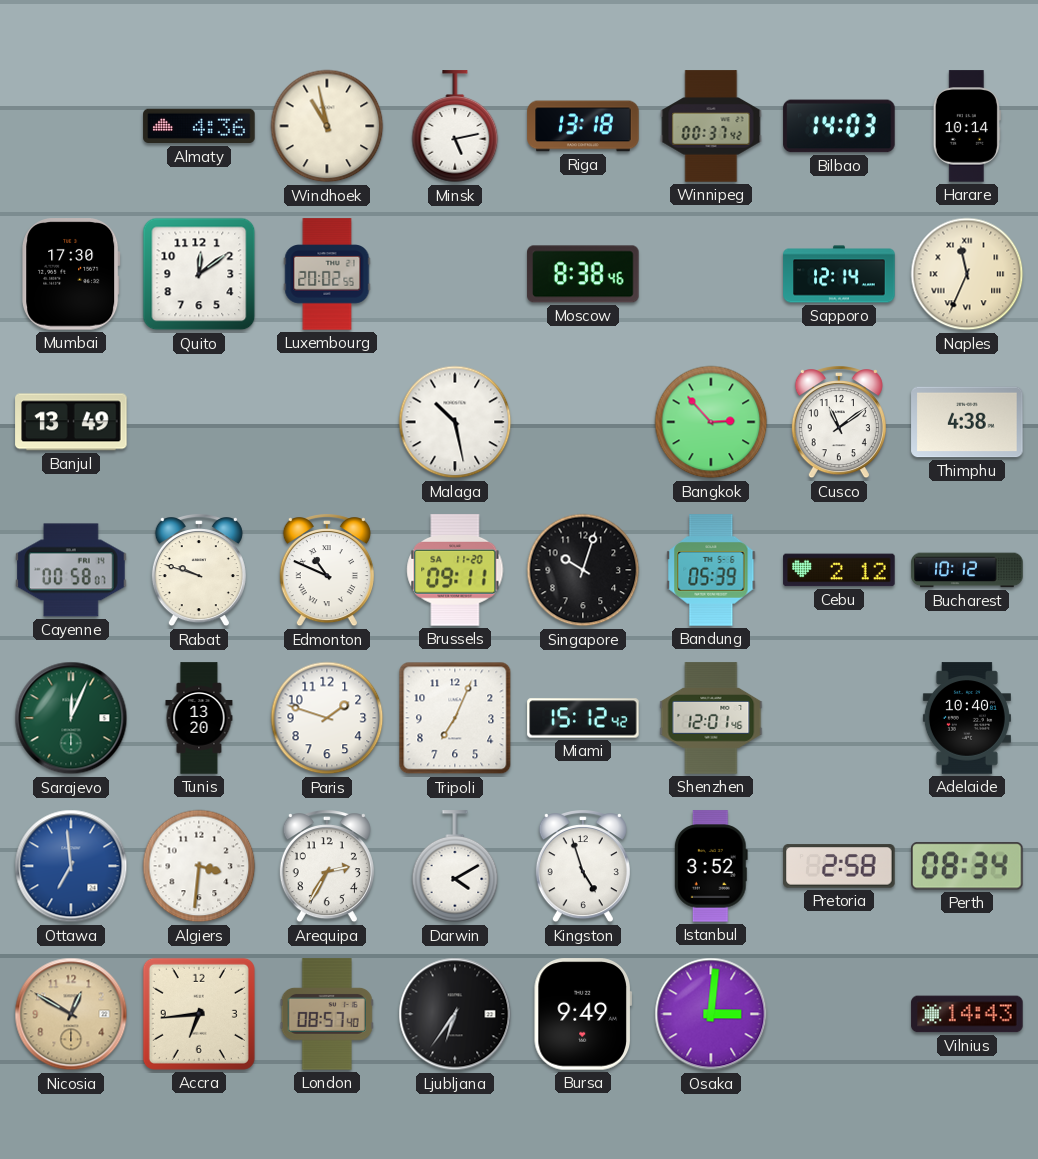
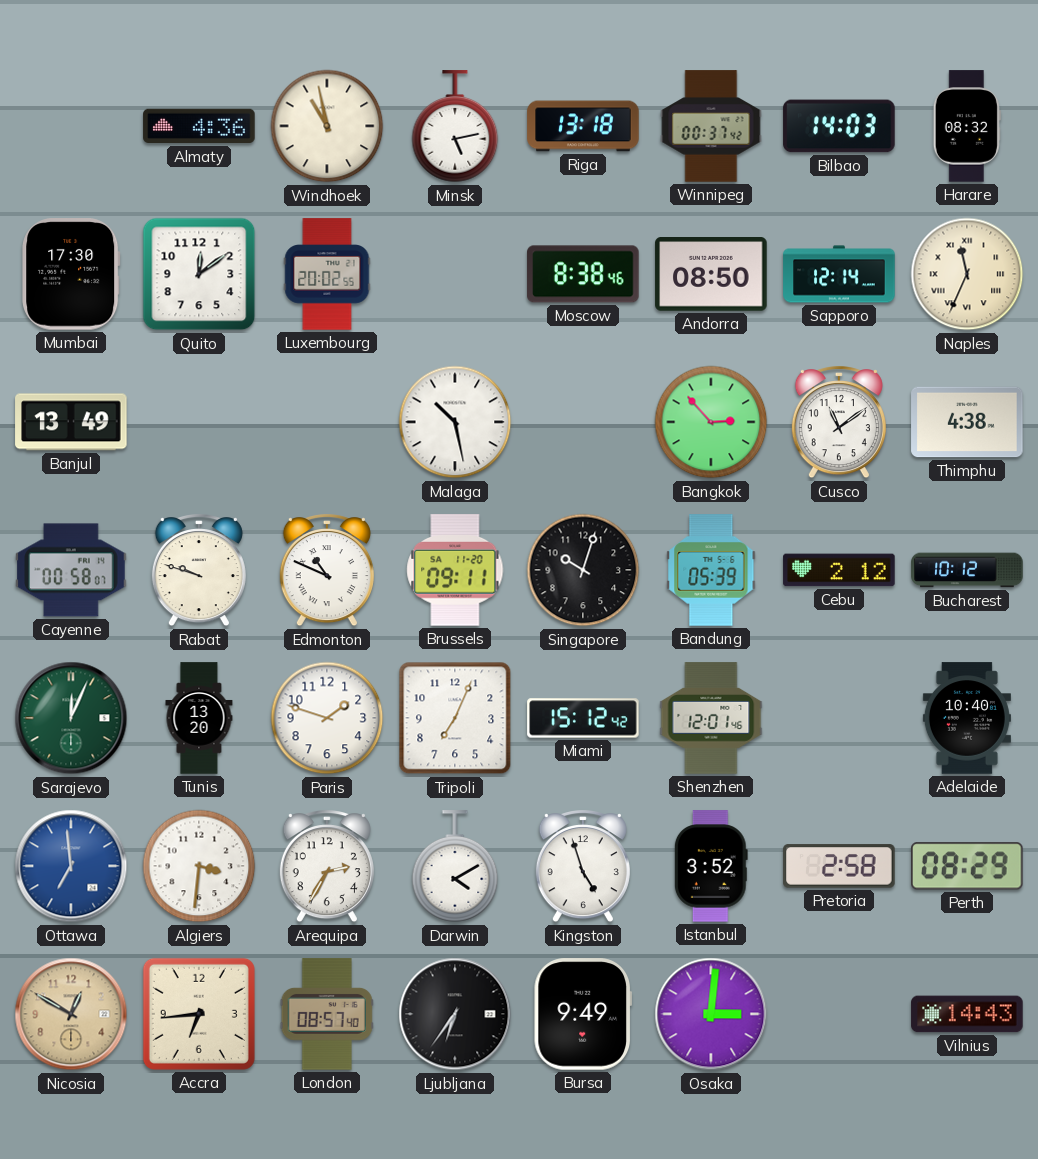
Harare: 10:14 -> 08:32 (967, 126)
Andorra: none -> 08:50 (711, 275)
Perth: 08:34 -> 08:29 (968, 866)
